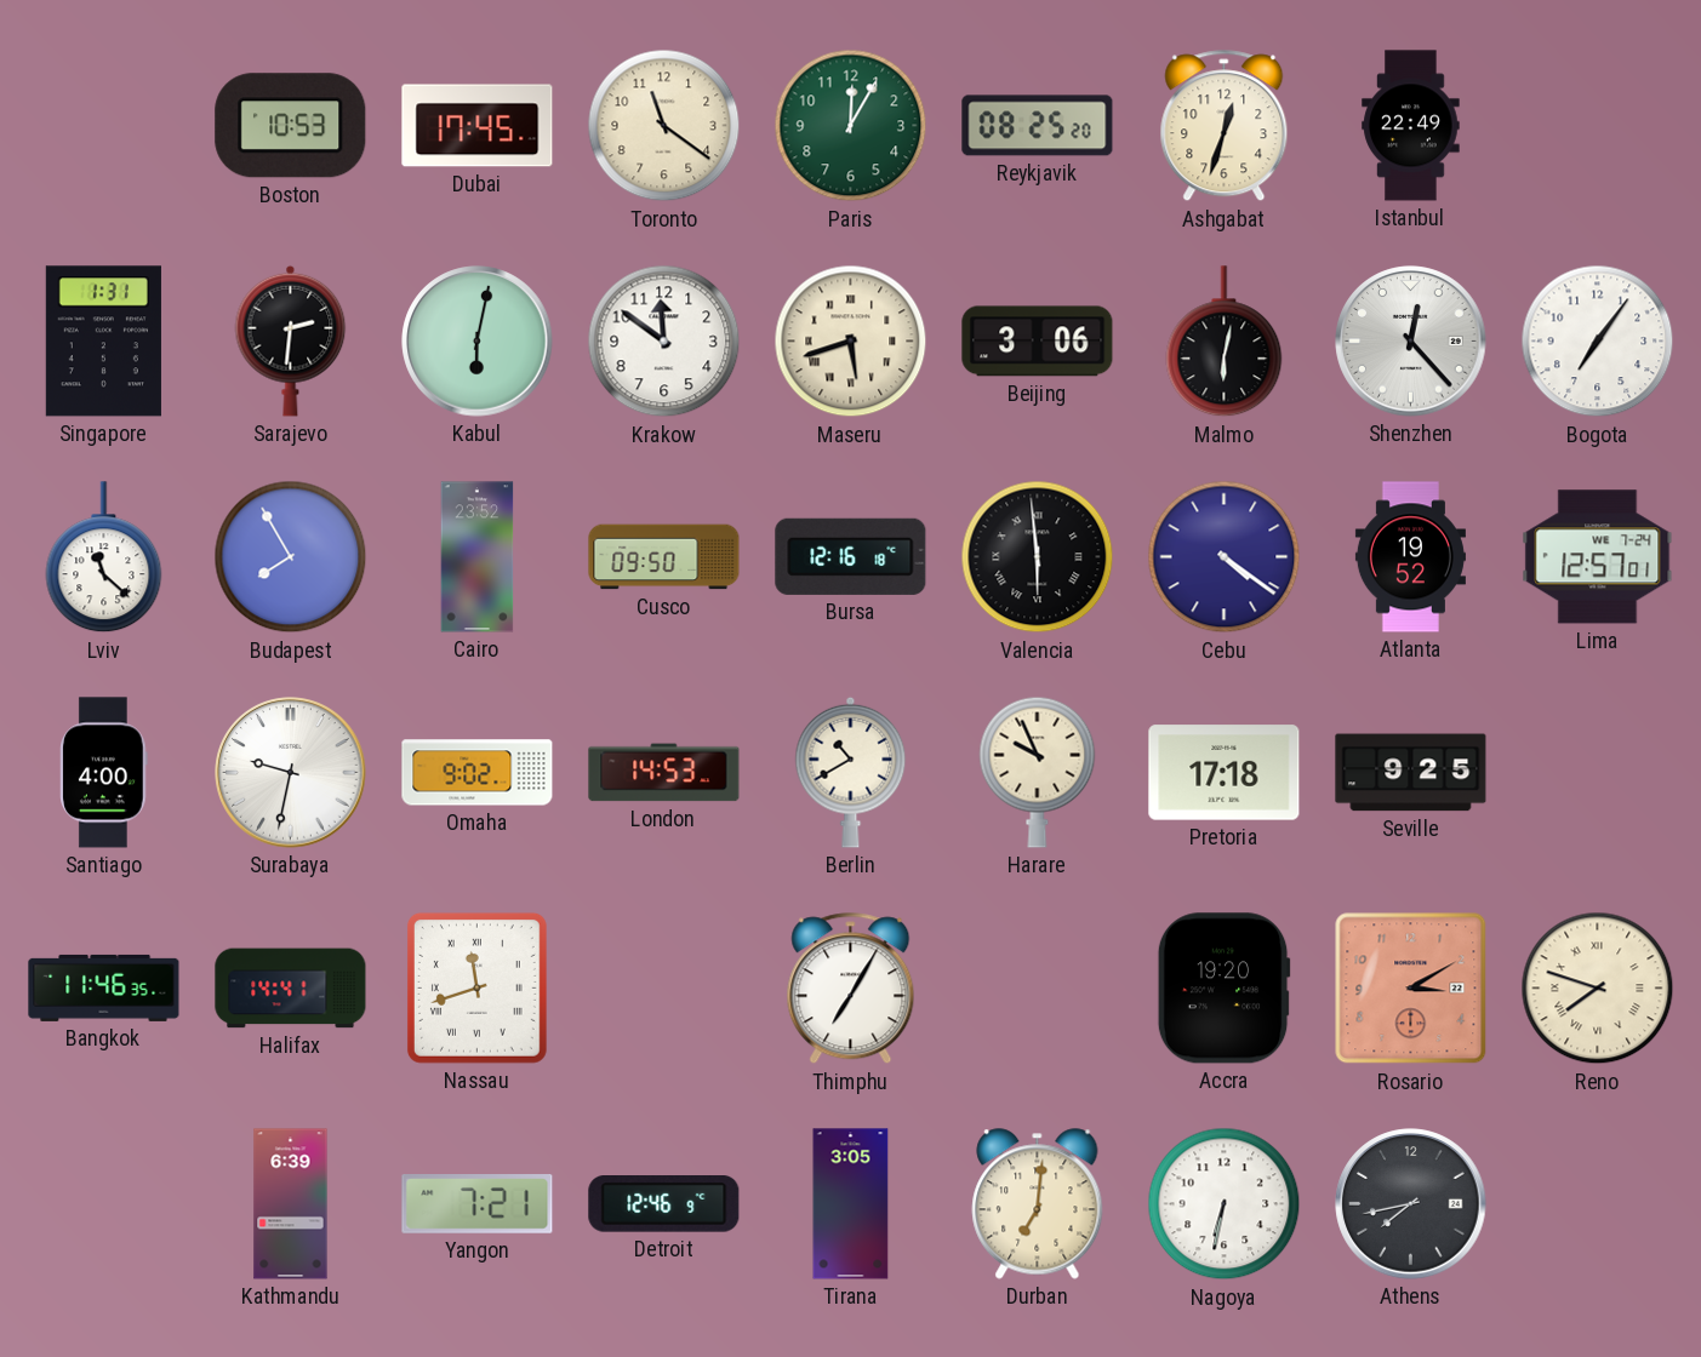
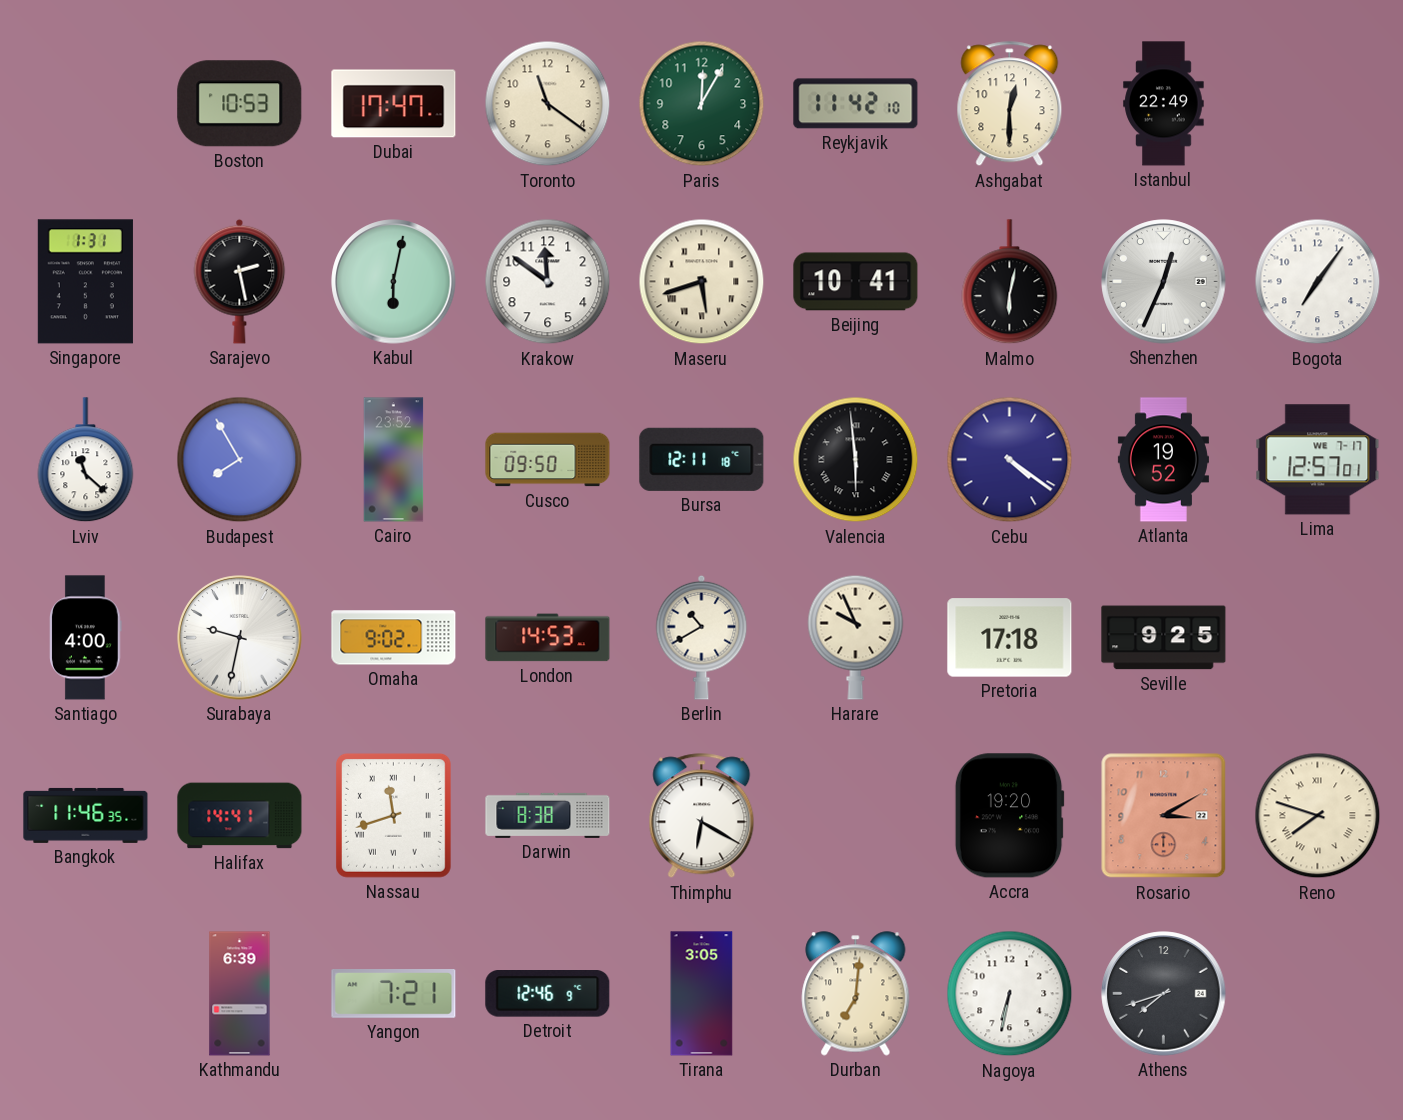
Dubai: 17:45 -> 17:47 (394, 104)
Reykjavik: 08:25 -> 11:42 (856, 104)
Ashgabat: 12:33 -> 12:30 (1010, 104)
Sarajevo: 2:31 -> 2:28 (240, 281)
Beijing: 3:06 -> 10:41 (856, 282)
Shenzhen: 12:23 -> 12:34 (1164, 282)
Bursa: 12:16 -> 12:11 (702, 459)
Lima date: WE 7-24 -> WE 7-17 (1318, 460)
Darwin: none -> 8:38 (548, 815)
Thimphu: 7:05 -> 6:20 (702, 816)
Athens: 7:43 -> 7:42 (1164, 994)
